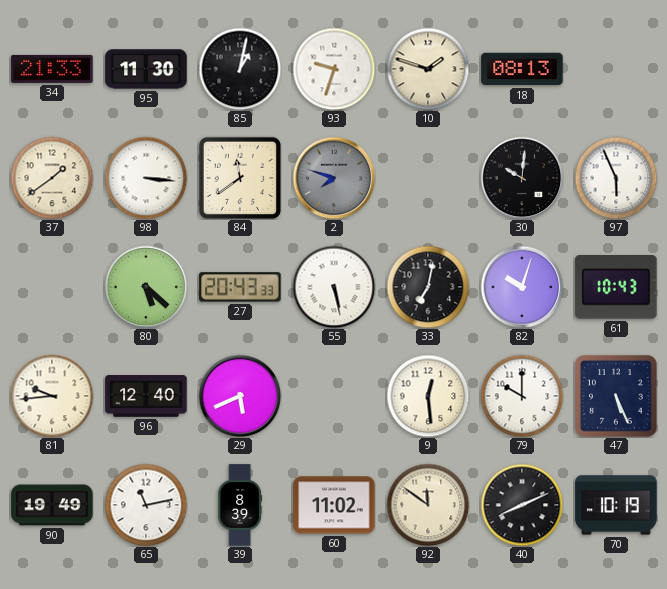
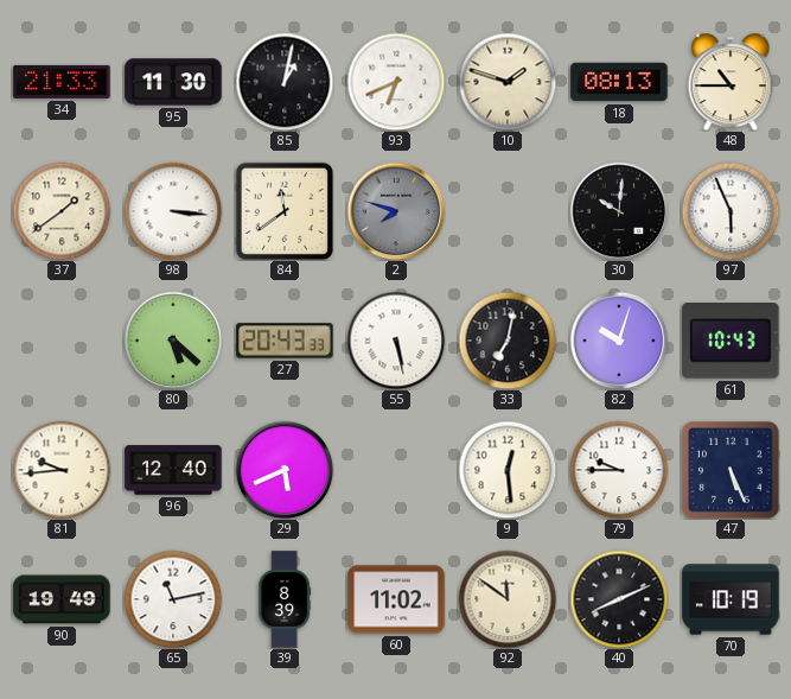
93: 9:33 -> 6:41 (396, 82)
48: none -> 10:45 (731, 82)
79: 10:00 -> 9:45 (619, 470)
